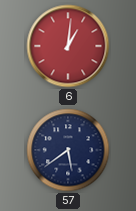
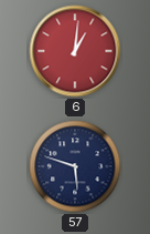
57: 5:39 -> 5:48 (75, 166)
